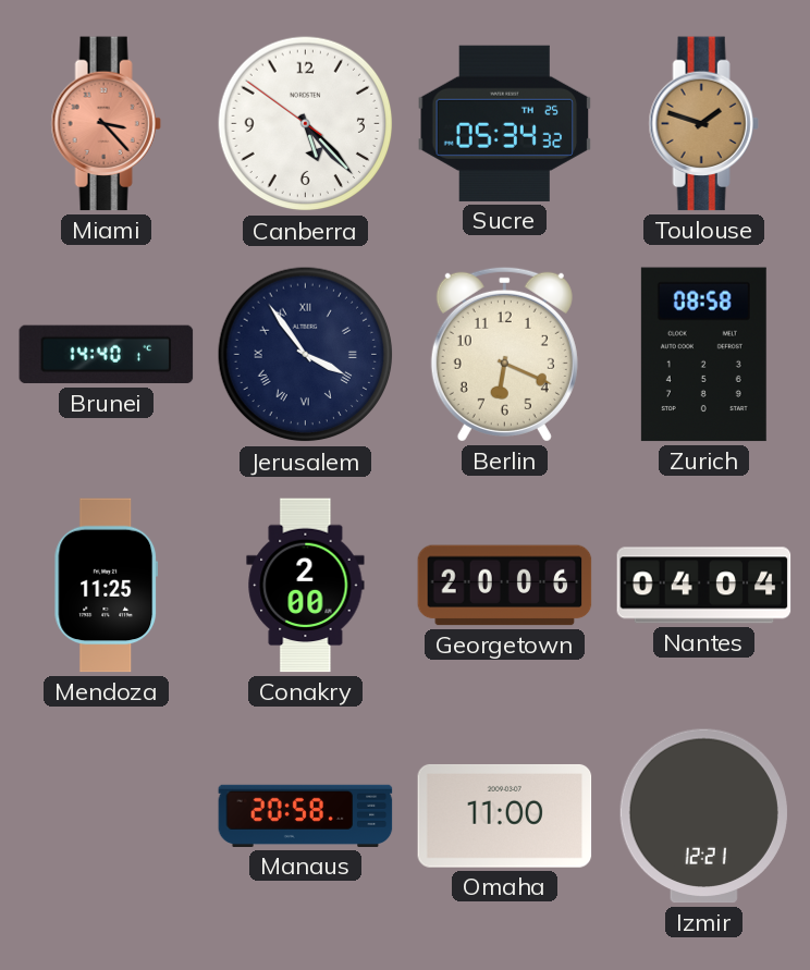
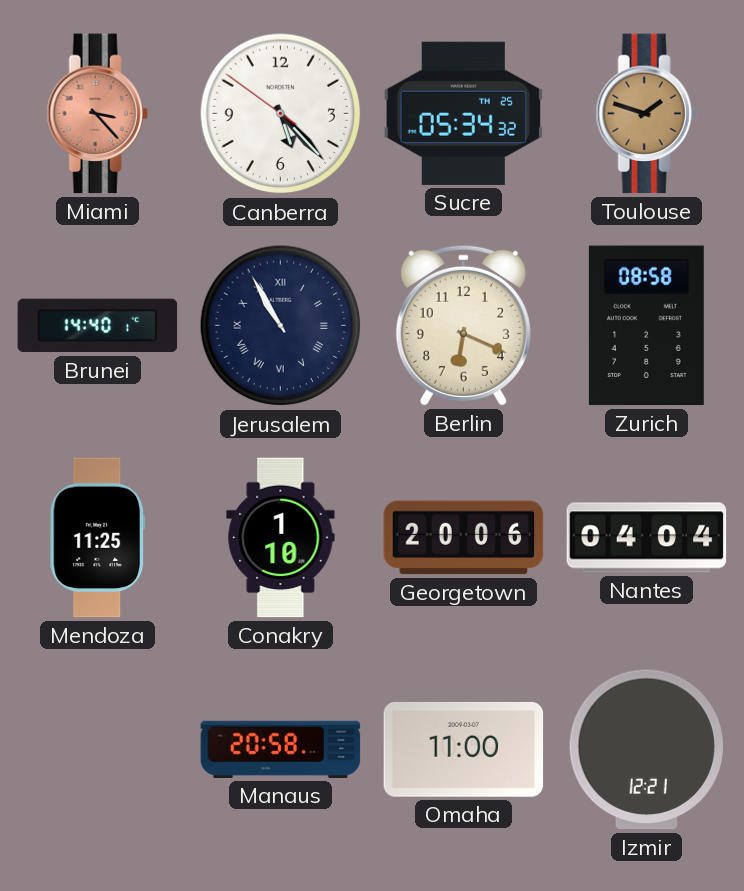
Jerusalem: 3:54 -> 10:55 (281, 326)
Conakry: 2:00 -> 1:10 (281, 538)
